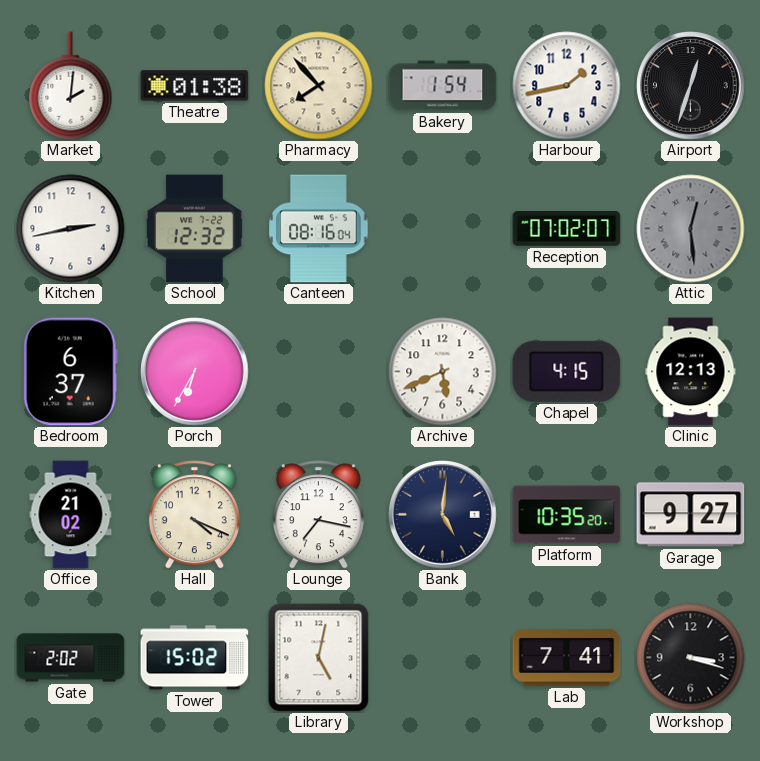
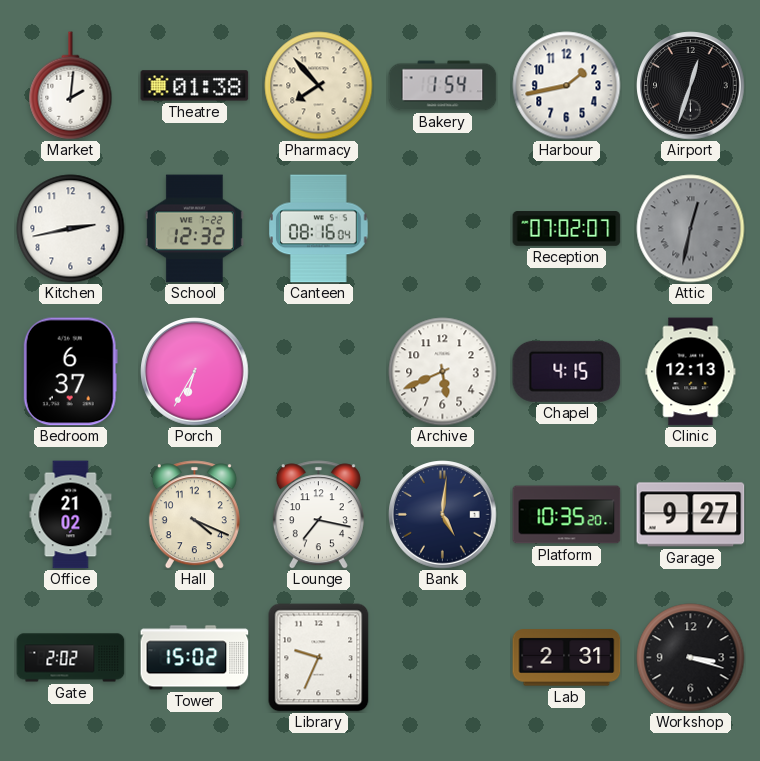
Attic: 12:29 -> 12:32 (691, 229)
Library: 5:02 -> 9:34 (319, 658)
Lab: 7:41 -> 2:31 (567, 658)
